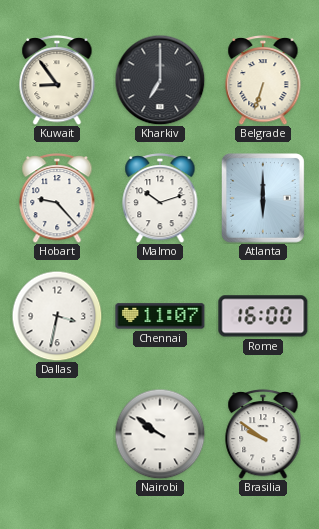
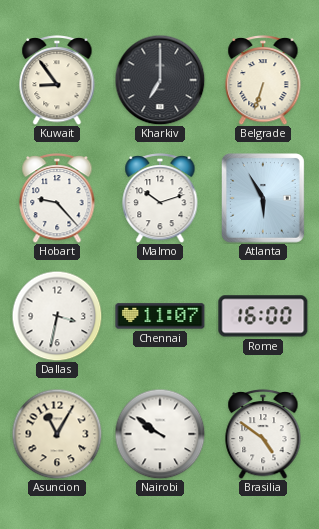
Atlanta: 6:00 -> 5:55 (264, 199)
Asuncion: none -> 11:05 (57, 434)
Brasilia: 9:51 -> 4:51 (263, 435)
